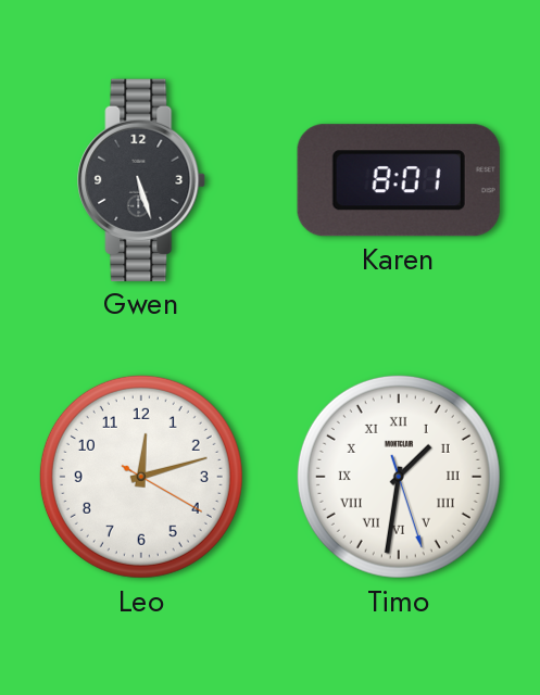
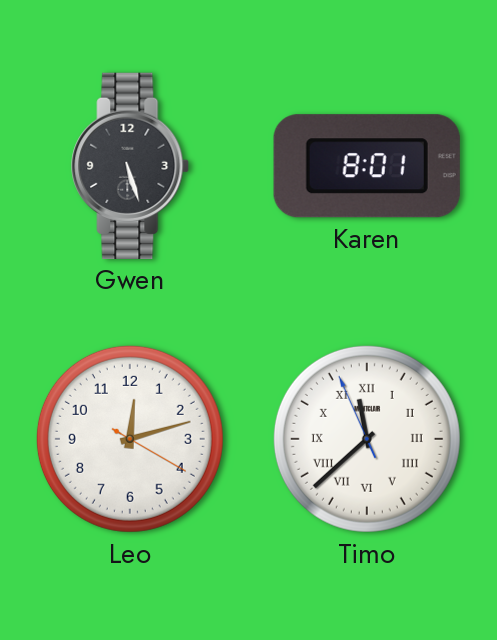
Timo: 1:31 -> 11:37 (367, 439)
